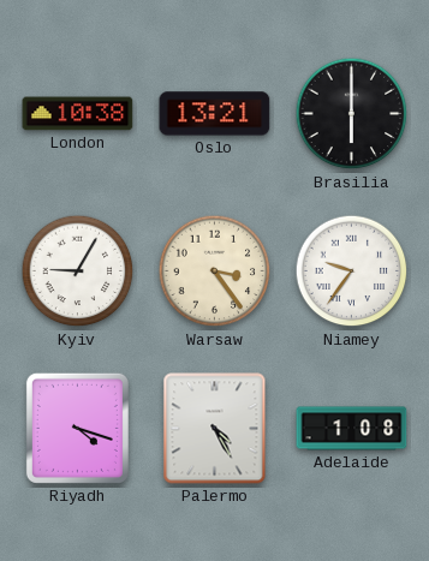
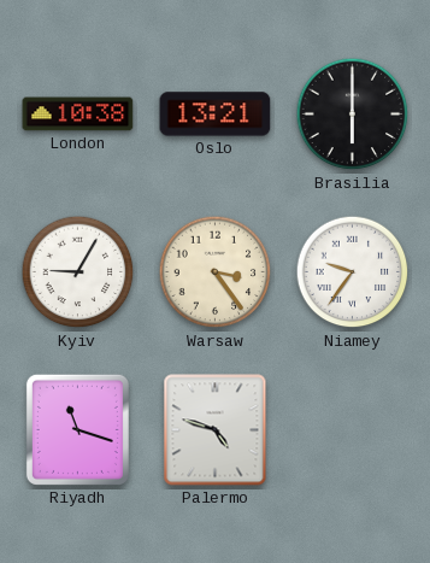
Riyadh: 4:18 -> 11:18 (77, 429)
Palermo: 4:25 -> 4:48 (216, 430)
Adelaide: 1:08 -> none (352, 429)
